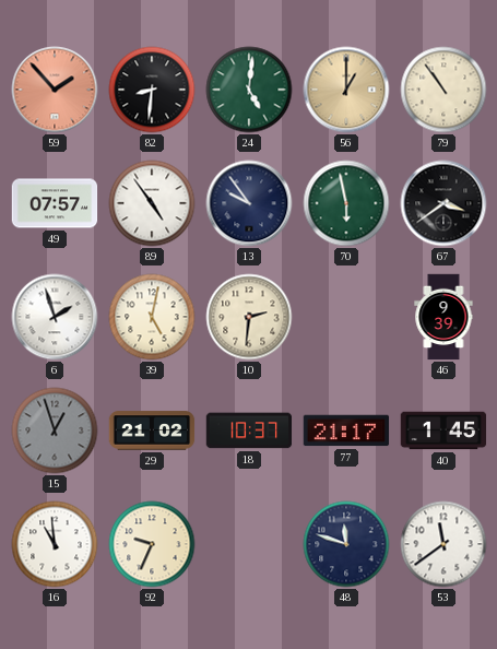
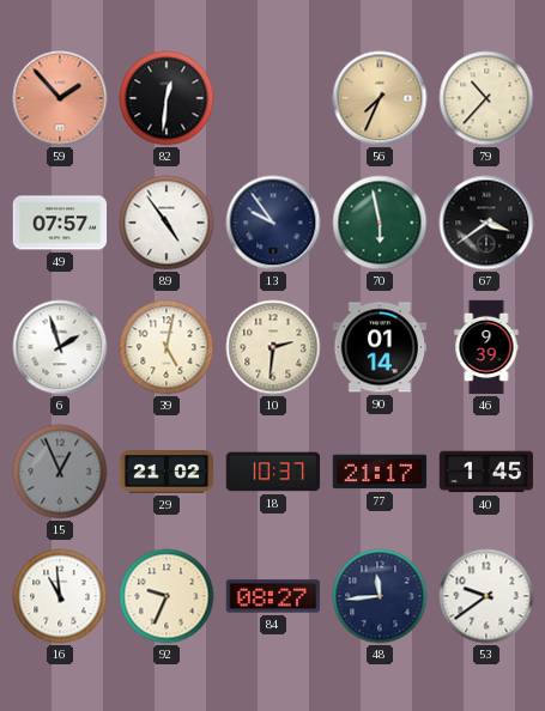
82: 8:31 -> 12:31 (166, 98)
24: 5:01 -> none (249, 90)
56: 1:00 -> 7:34 (380, 98)
79: 10:54 -> 10:37 (486, 98)
90: none -> 01:14 (380, 347)
15: 12:57 -> 12:56 (60, 472)
84: none -> 08:27 (273, 596)
48: 11:48 -> 11:44 (380, 596)
53: 11:39 -> 9:39 (486, 596)
